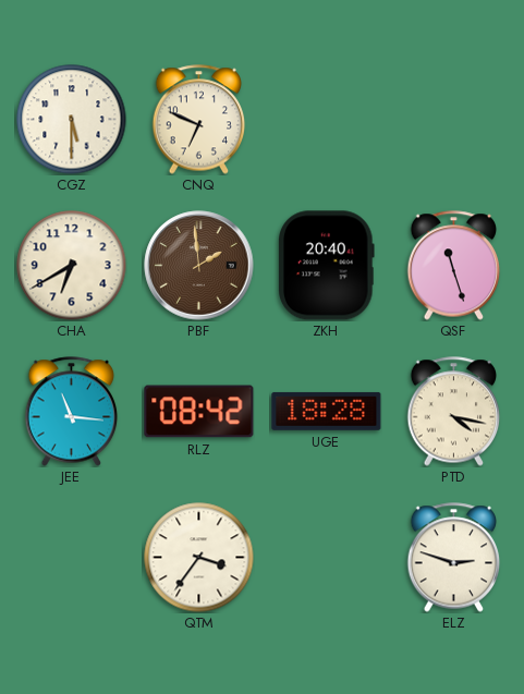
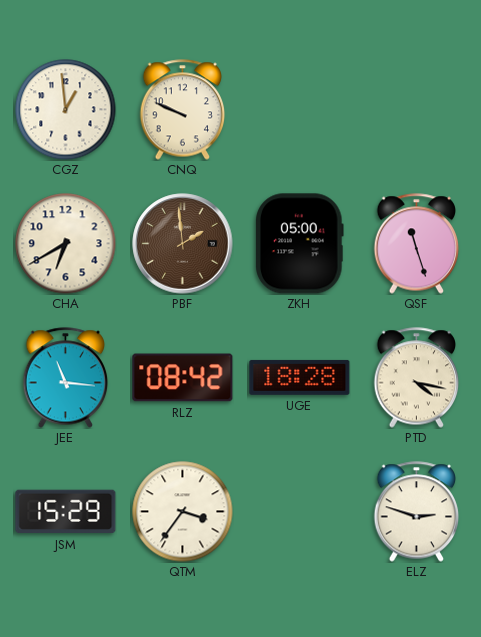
CGZ: 5:30 -> 12:59 (66, 110)
CNQ: 6:49 -> 9:49 (183, 110)
ZKH: 20:40 -> 05:00 (300, 244)
JSM: none -> 15:29 (66, 512)
